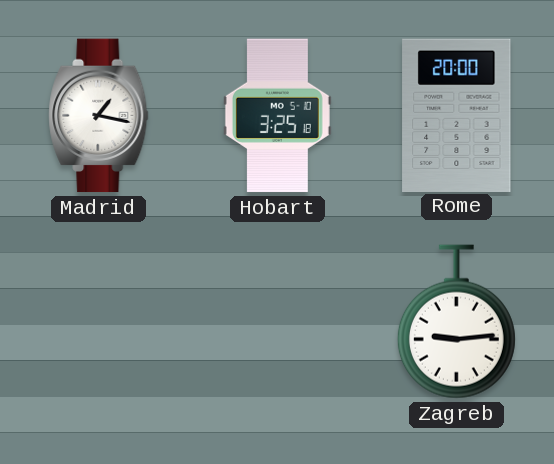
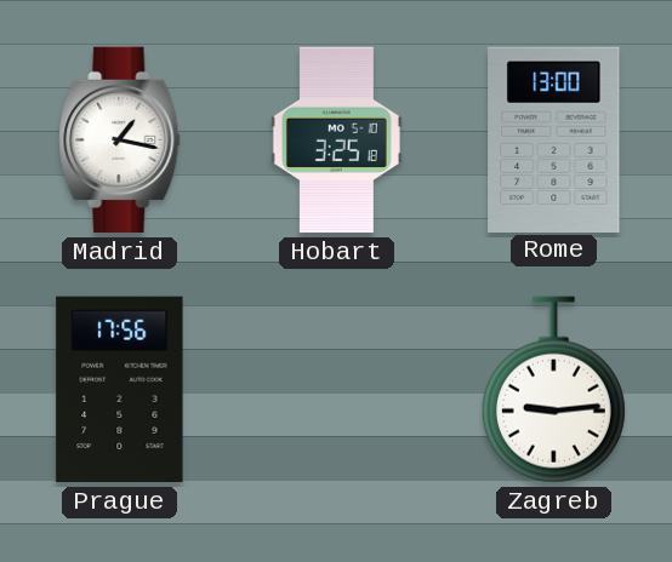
Rome: 20:00 -> 13:00 (554, 139)
Prague: none -> 17:56 (120, 390)
